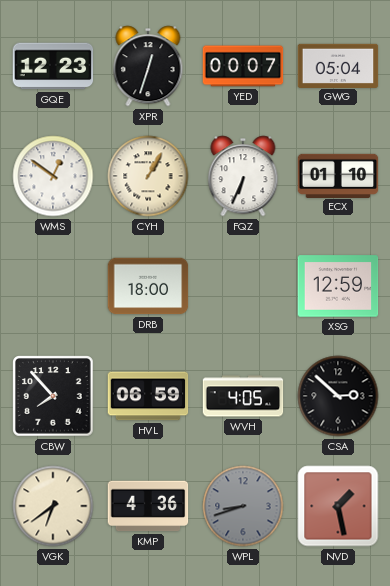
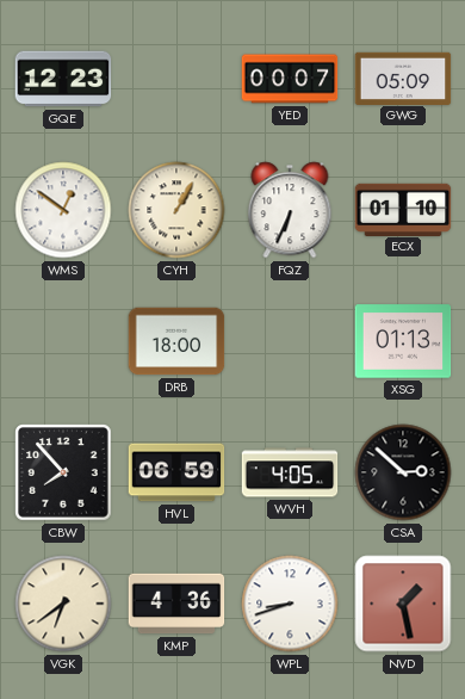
XPR: 12:33 -> none (148, 66)
GWG: 05:04 -> 05:09 (403, 78)
XSG: 12:59 -> 01:13 (403, 341)
WPL dial: grey -> white (290, 604)
